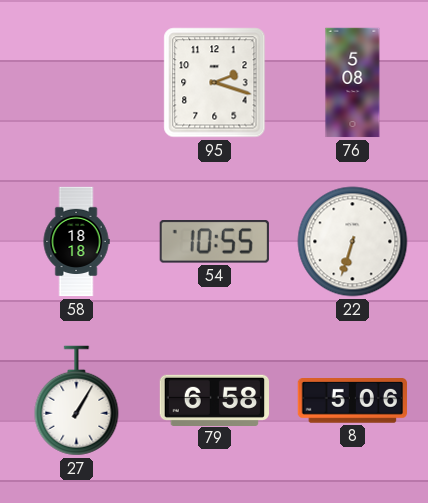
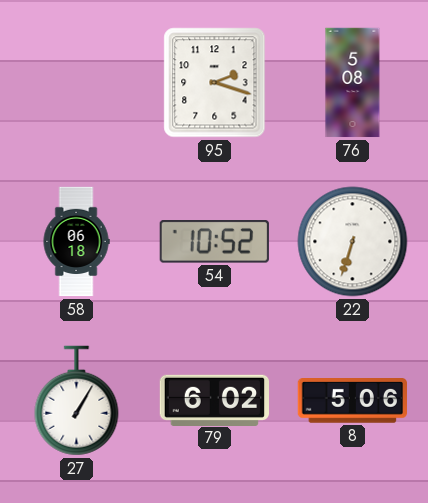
58: 18:18 -> 06:18 (76, 242)
54: 10:55 -> 10:52 (214, 242)
79: 6:58 -> 6:02 (215, 400)
